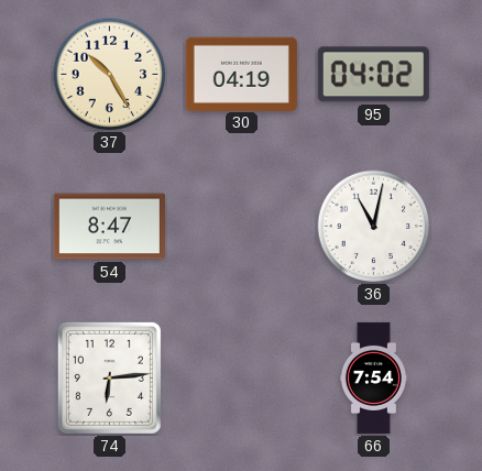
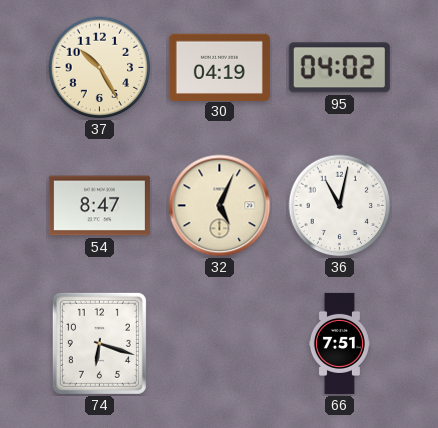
32: none -> 5:04 (220, 206)
74: 6:14 -> 6:18 (99, 343)
66: 7:54 -> 7:51 (339, 343)
